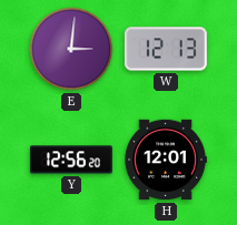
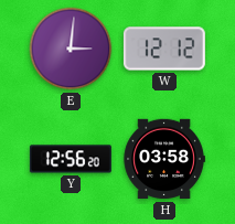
W: 12:13 -> 12:12 (164, 49)
H: 12:01 -> 03:58 (164, 159)
